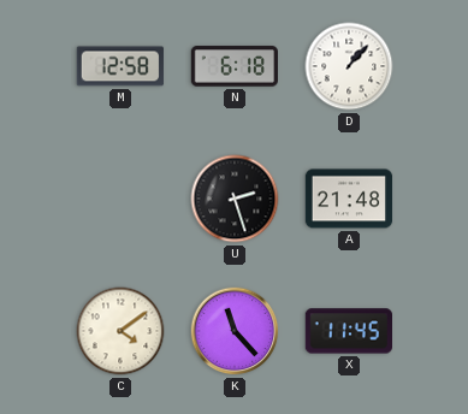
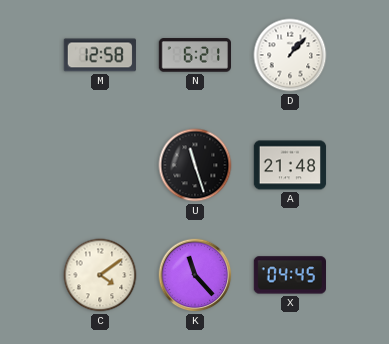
N: 6:18 -> 6:21 (194, 55)
U: 2:27 -> 11:27 (195, 165)
X: 11:45 -> 04:45 (289, 275)
